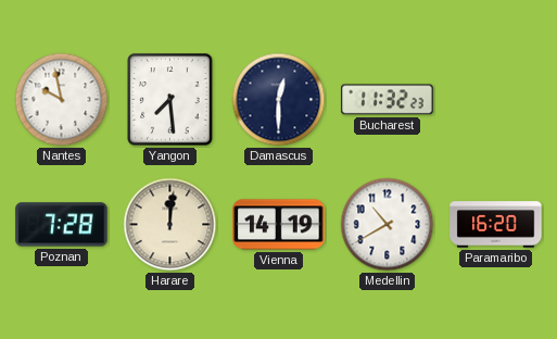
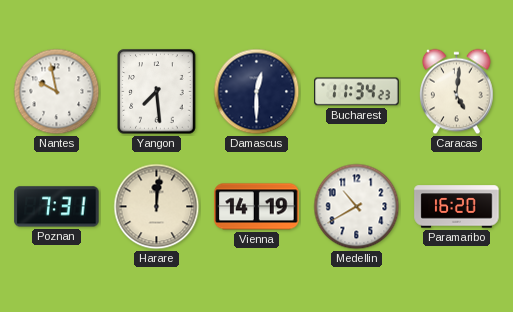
Bucharest: 11:32 -> 11:34 (357, 92)
Caracas: none -> 5:01 (457, 92)
Poznan: 7:28 -> 7:31 (57, 207)
